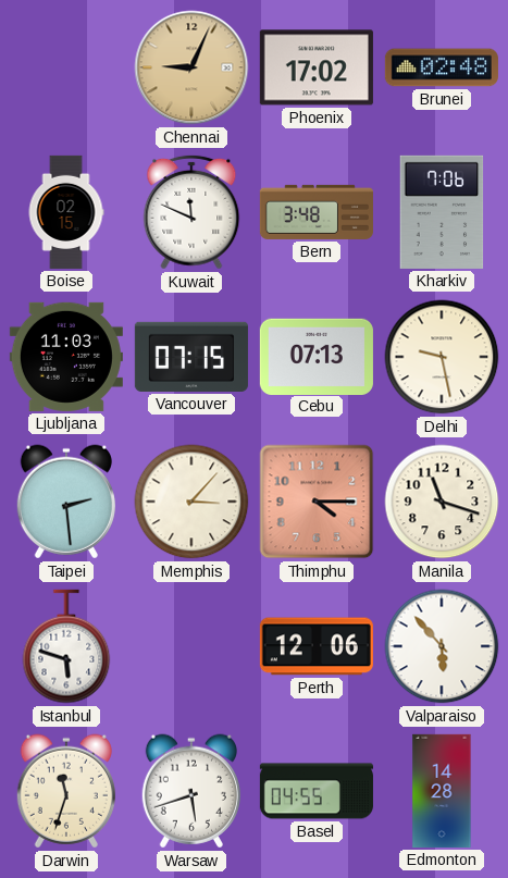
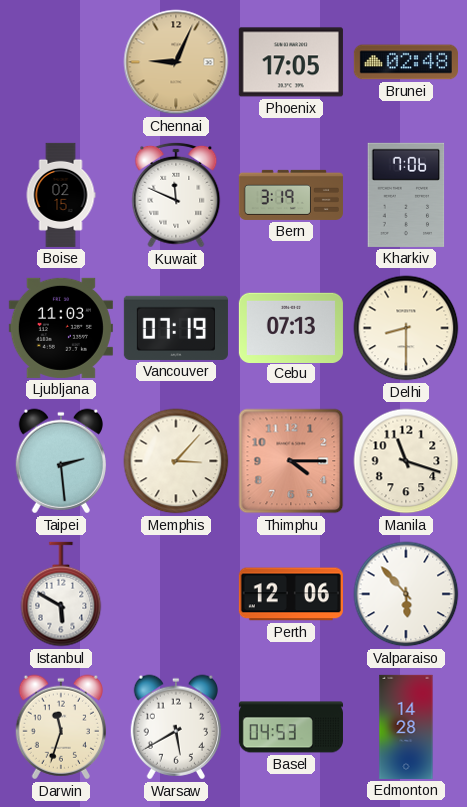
Phoenix: 17:02 -> 17:05 (291, 62)
Bern: 3:48 -> 3:19 (291, 195)
Vancouver: 07:15 -> 07:19 (176, 328)
Delhi: 9:28 -> 8:30 (406, 328)
Istanbul: 5:48 -> 5:50 (61, 594)
Warsaw: 5:42 -> 5:40 (176, 727)
Basel: 04:55 -> 04:53 (291, 727)
